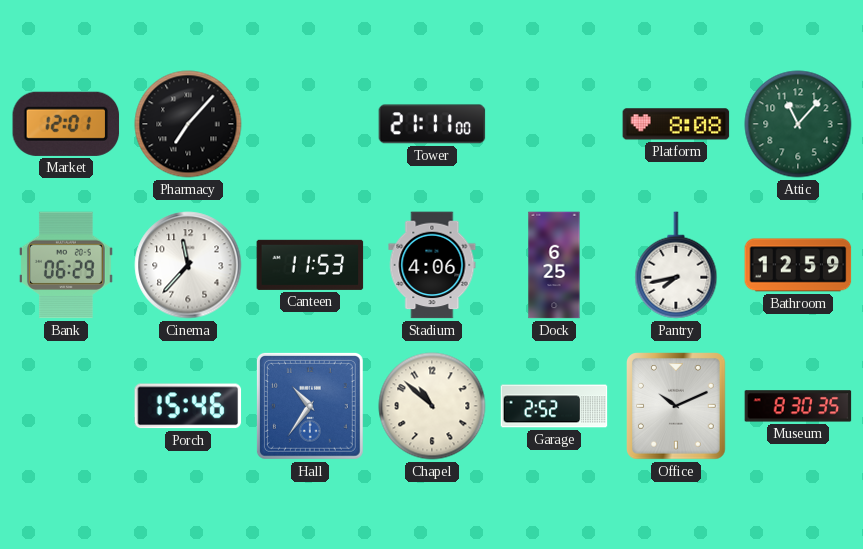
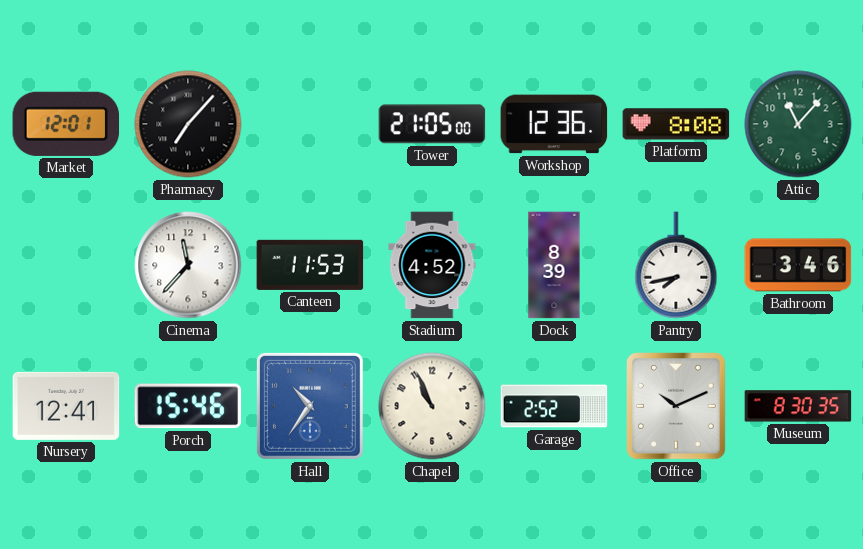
Tower: 21:11 -> 21:05 (432, 124)
Workshop: none -> 12:36 (554, 124)
Bank: 06:29 -> none (66, 265)
Stadium: 4:06 -> 4:52 (432, 265)
Dock: 6:25 -> 8:39 (554, 265)
Bathroom: 12:59 -> 3:46 (798, 265)
Nursery: none -> 12:41 (66, 406)
Chapel: 10:52 -> 10:56 (432, 406)
